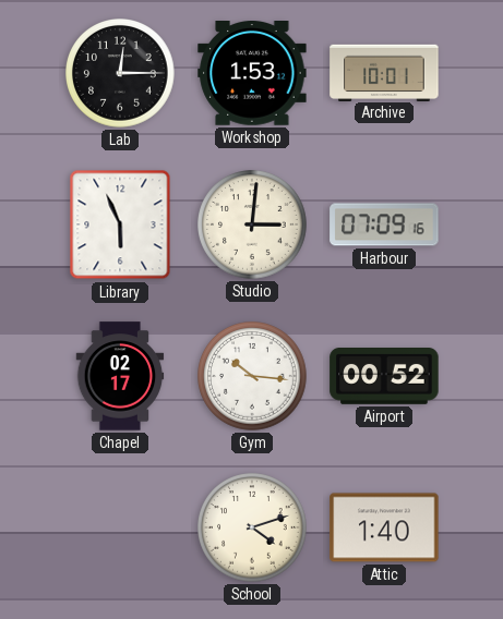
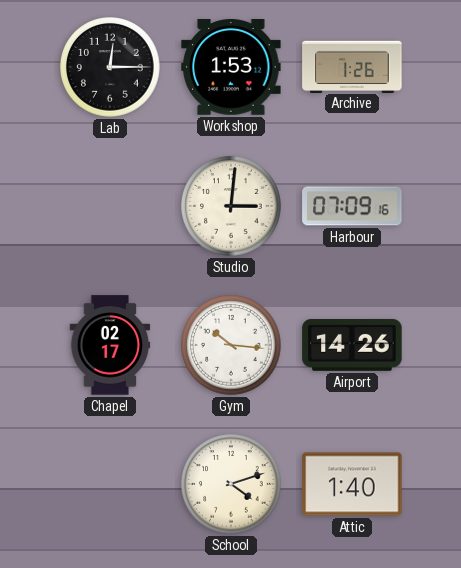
Archive: 10:01 -> 1:26 (352, 66)
Library: 5:56 -> none (120, 224)
Airport: 00:52 -> 14:26 (352, 346)
